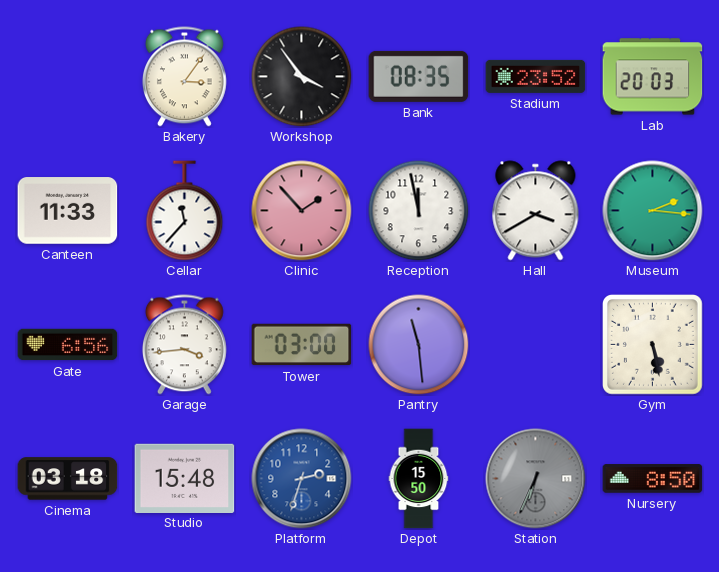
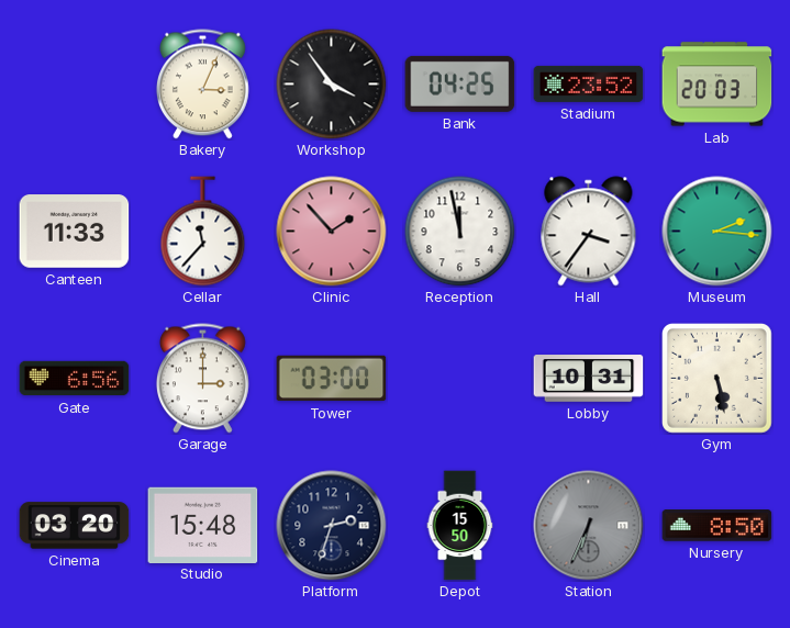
Bakery: 3:06 -> 3:04 (202, 85)
Bank: 08:35 -> 04:25 (460, 83)
Hall: 3:40 -> 3:36 (589, 232)
Garage: 3:44 -> 3:00 (202, 379)
Pantry: 11:29 -> none (419, 345)
Lobby: none -> 10:31 (589, 379)
Cinema: 03:18 -> 03:20 (75, 526)
Platform dial: blue -> navy (332, 526)
